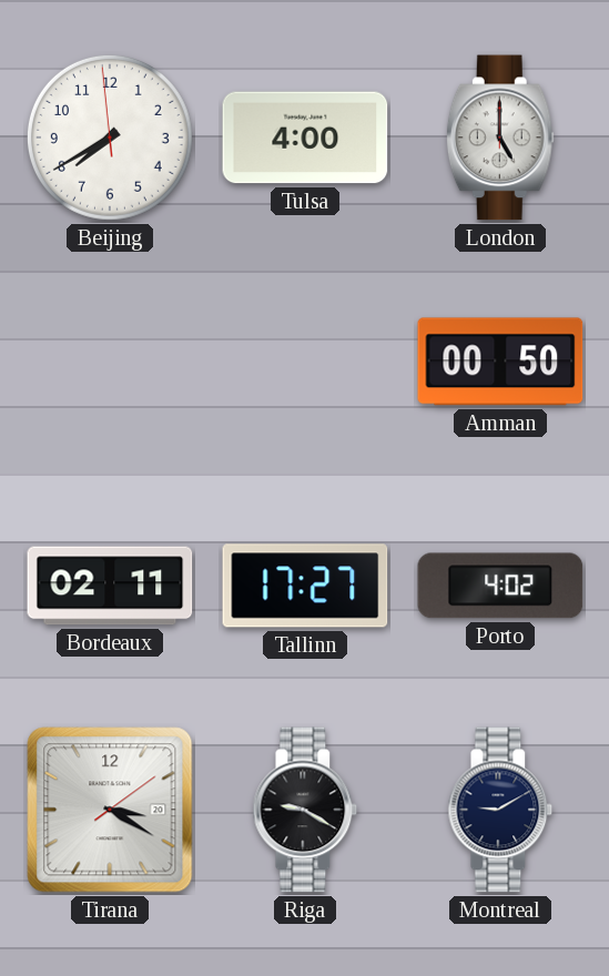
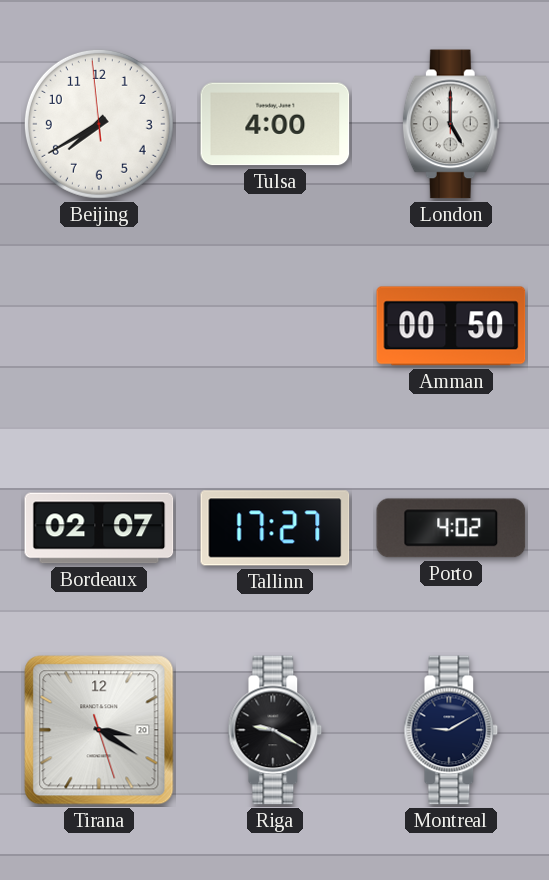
Bordeaux: 02:11 -> 02:07 (99, 528)
Tirana: 3:20:09 -> 3:20:27 (99, 730)
